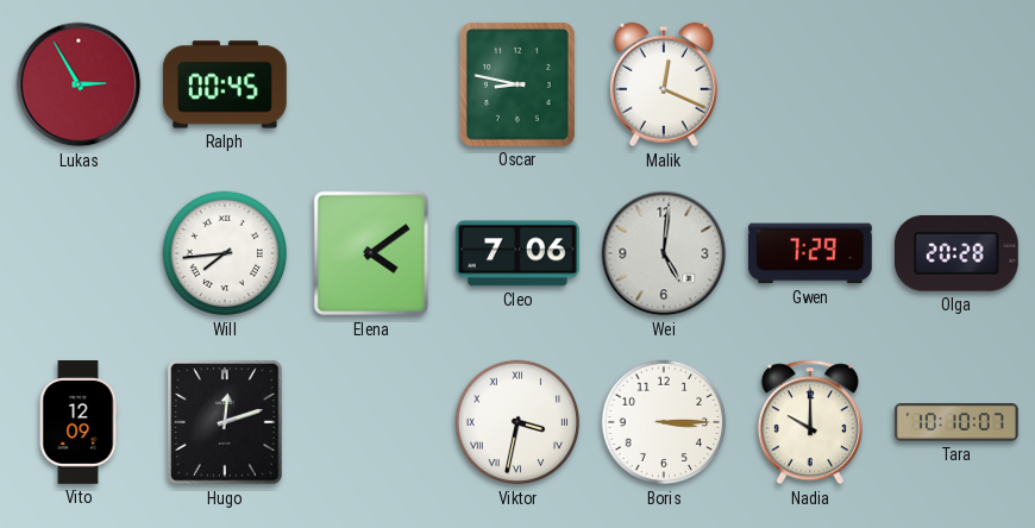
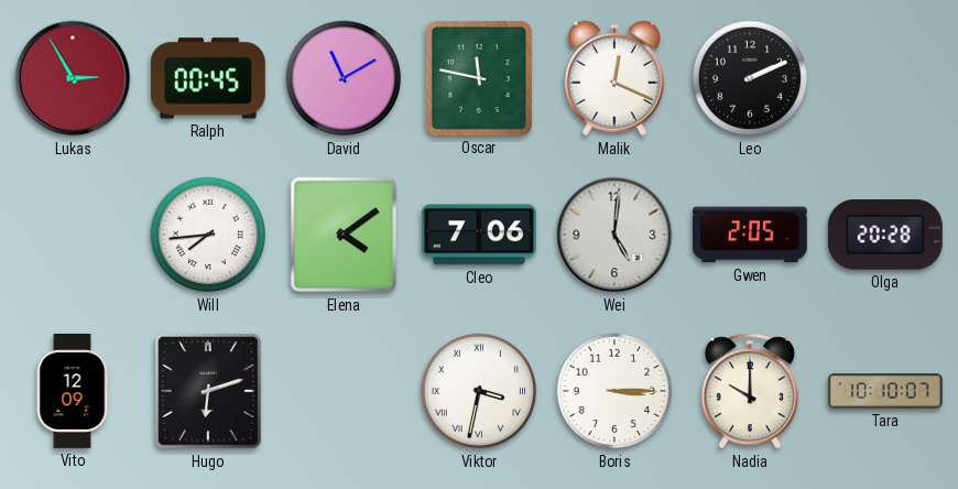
David: none -> 11:10 (344, 78)
Oscar: 8:47 -> 11:47 (479, 78)
Leo: none -> 2:11 (750, 78)
Gwen: 7:29 -> 2:05 (750, 235)
Hugo: 12:12 -> 6:12 (208, 391)
